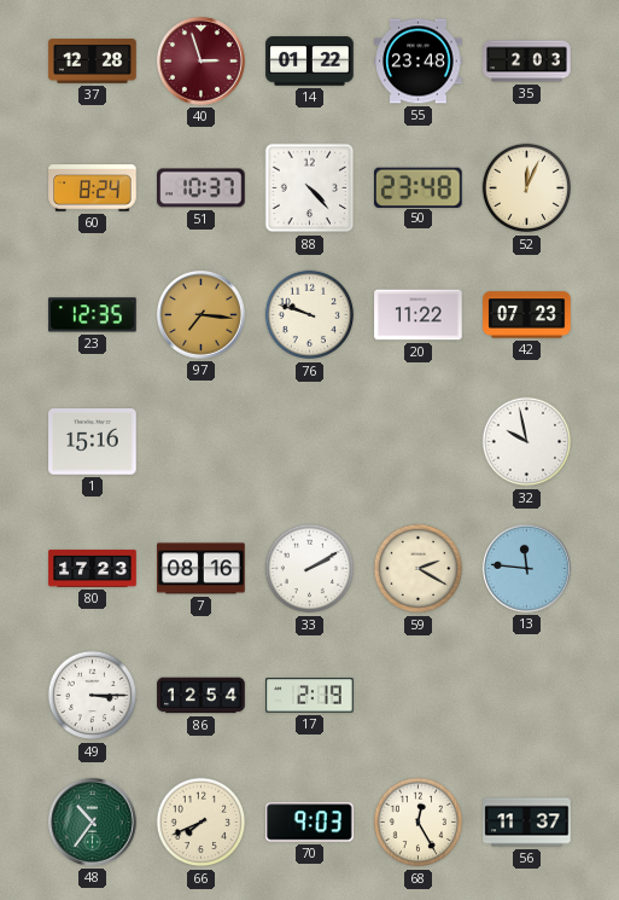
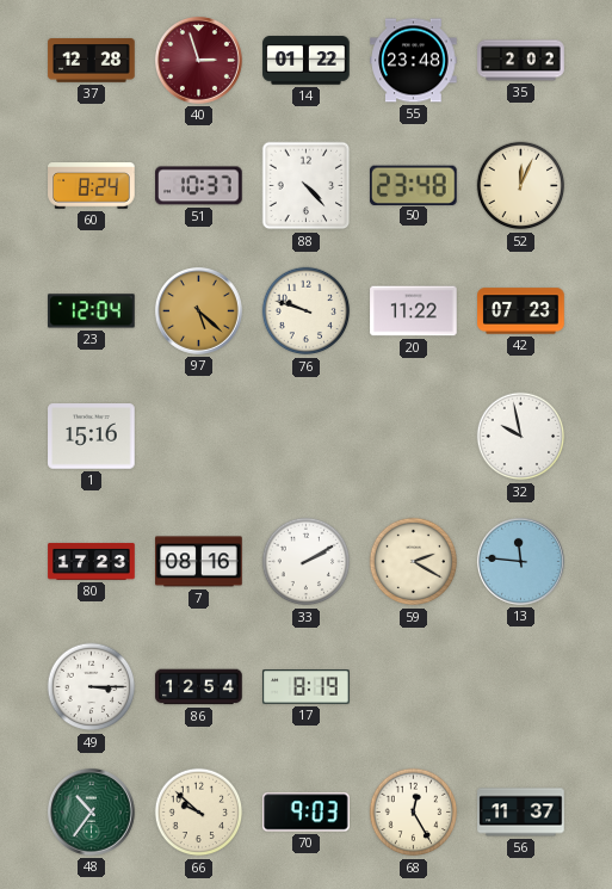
35: 2:03 -> 2:02 (521, 61)
23: 12:35 -> 12:04 (92, 311)
97: 7:16 -> 5:22 (198, 310)
17: 2:19 -> 8:19 (307, 687)
66: 7:41 -> 9:52 (199, 813)
